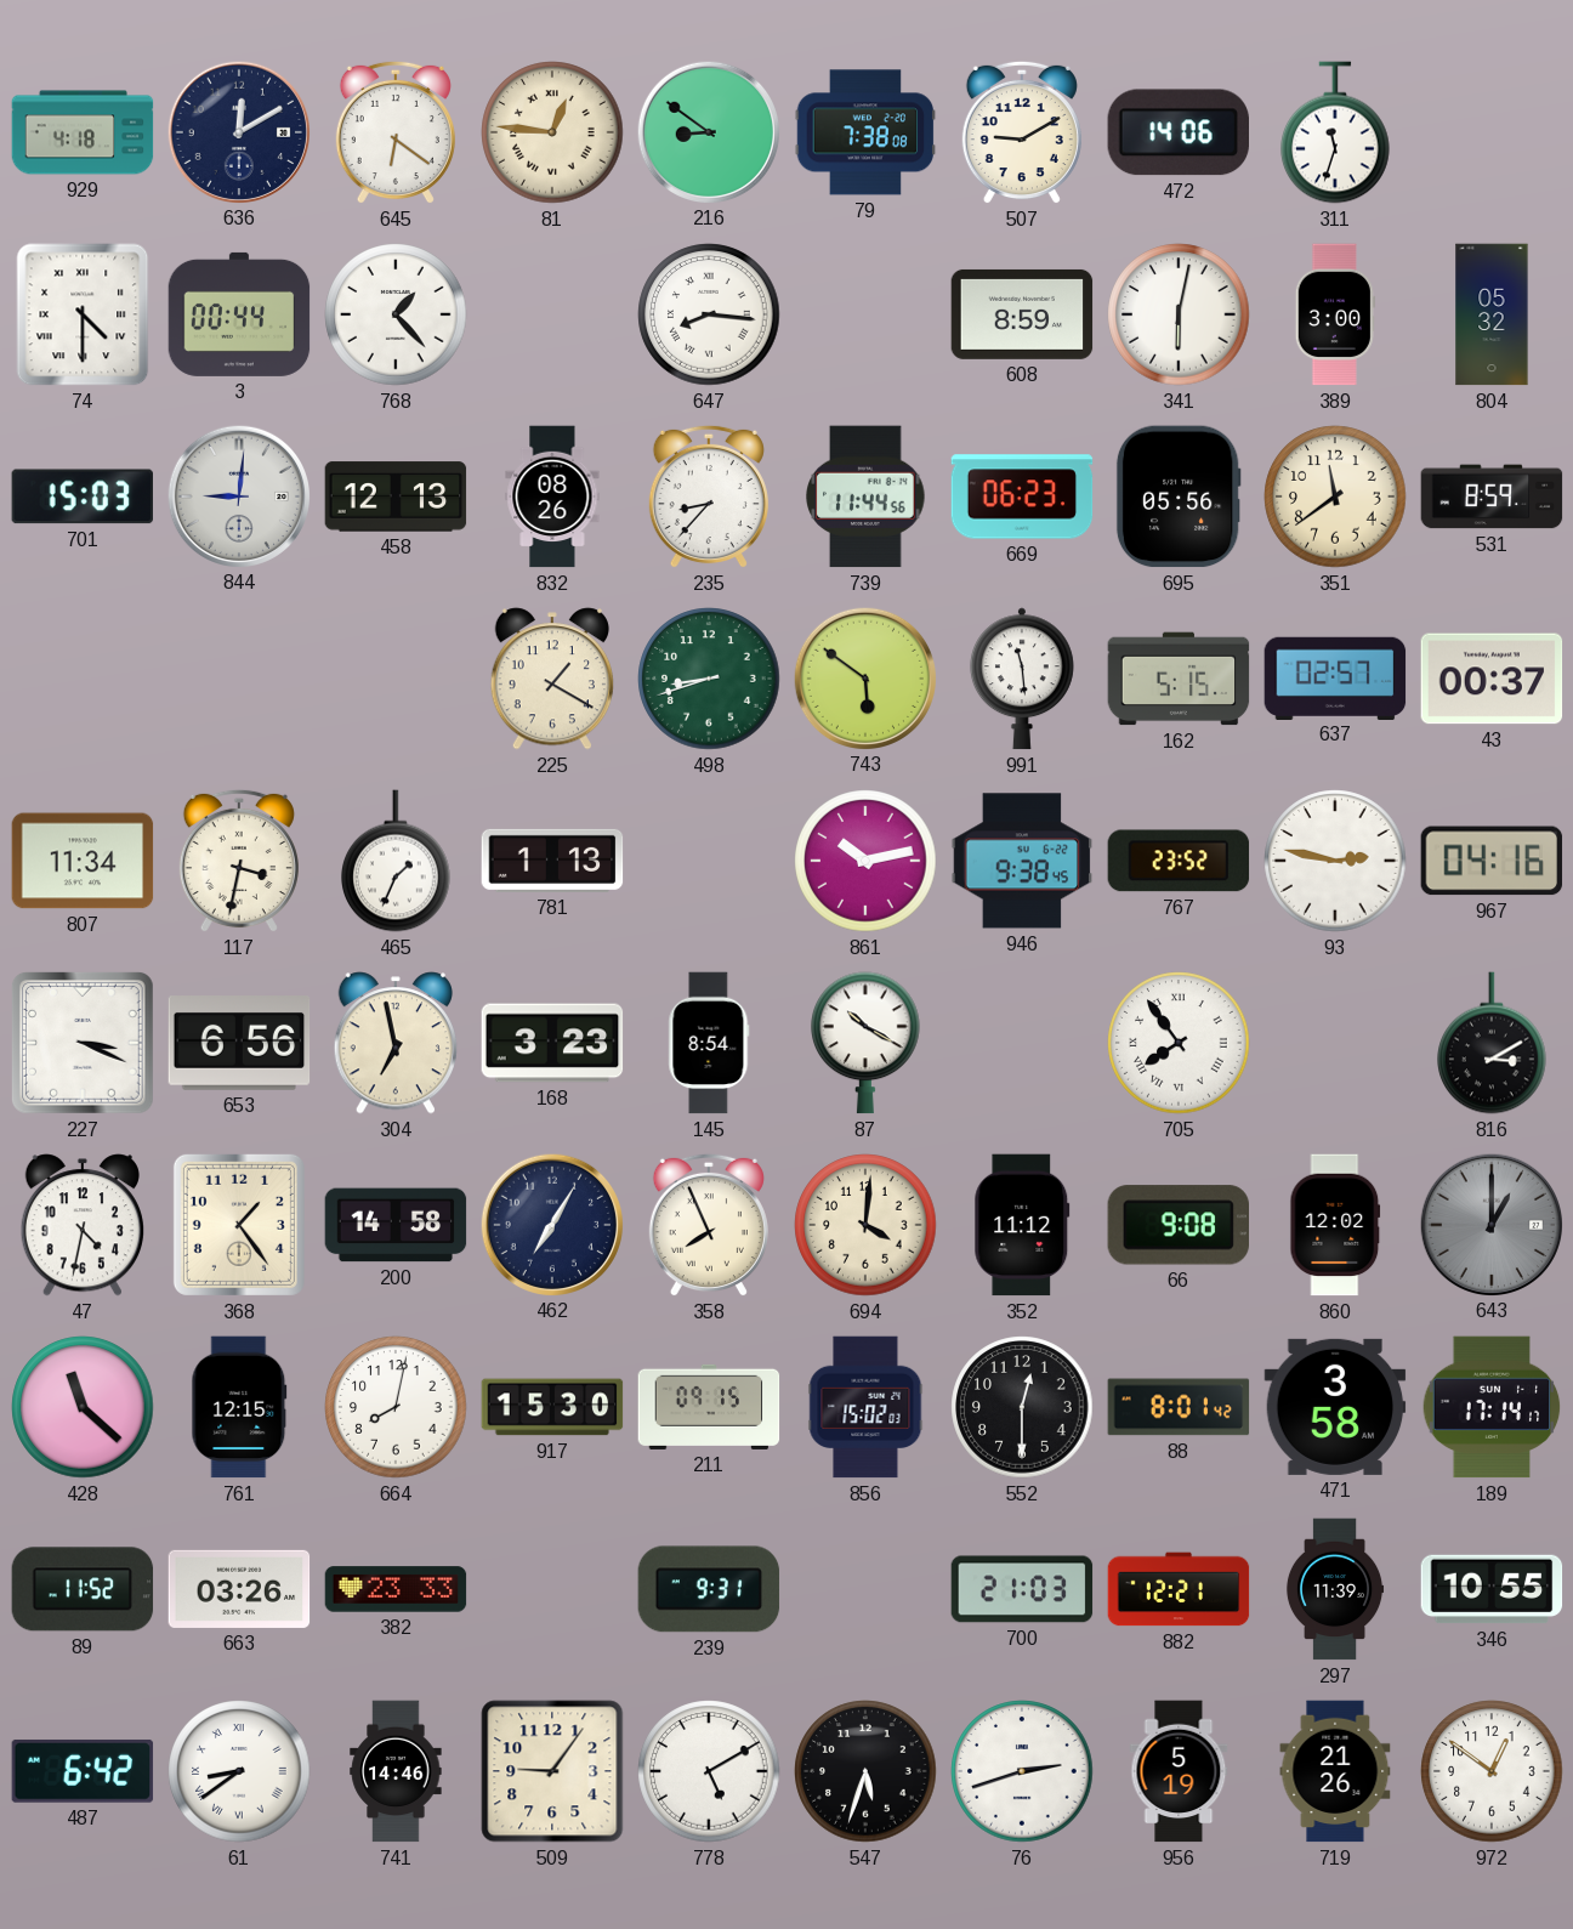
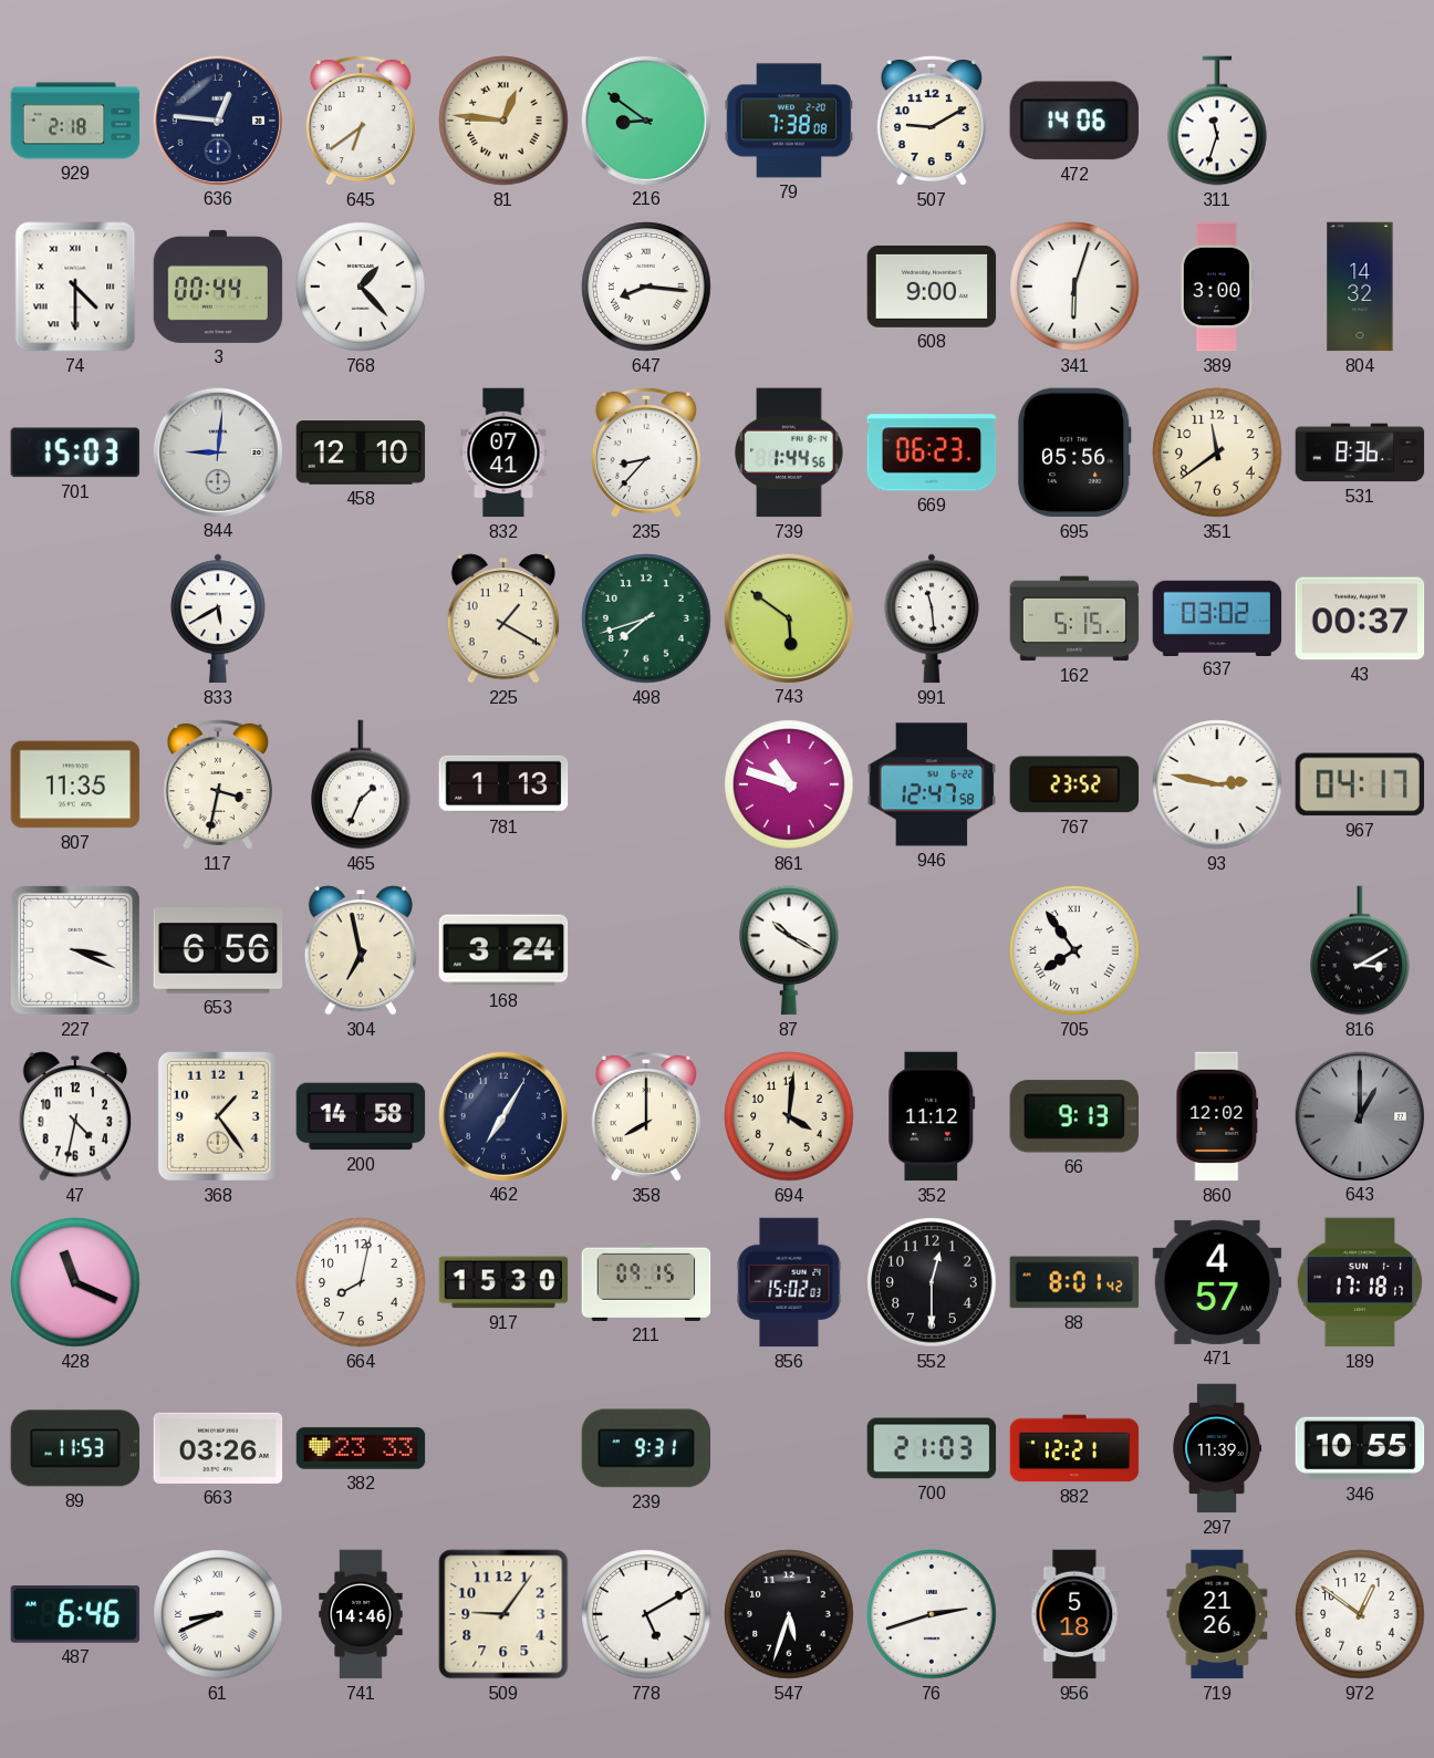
929: 4:18 -> 2:18 (75, 121)
636: 12:10 -> 12:46 (217, 119)
645: 6:21 -> 6:39 (361, 121)
608: 8:59 -> 9:00 (932, 287)
341: 6:02 -> 6:03 (1074, 287)
804: 05:32 -> 14:32 (1360, 287)
458: 12:13 -> 12:10 (361, 452)
832: 08:26 -> 07:41 (503, 452)
739: 11:44 -> 1:44 (789, 452)
531: 8:59 -> 8:36 (1360, 452)
833: none -> 5:40 (218, 618)
498: 8:42 -> 7:42 (646, 618)
637: 02:57 -> 03:02 (1217, 617)
807: 11:34 -> 11:35 (75, 784)
861: 10:13 -> 10:48 (789, 784)
946: 9:38 -> 12:47 (932, 784)
967: 04:16 -> 04:17 (1360, 784)
168: 3:23 -> 3:24 (503, 950)
145: 8:54 -> none (709, 1043)
358: 7:56 -> 8:00 (646, 1116)
66: 9:08 -> 9:13 (1073, 1116)
428: 11:22 -> 11:19 (75, 1282)
761: 12:15 -> none (239, 1407)
471: 3:58 -> 4:57 (1217, 1282)
189: 17:14 -> 17:18 (1360, 1282)
89: 11:52 -> 11:53 (75, 1448)
487: 6:42 -> 6:46 (75, 1614)
61: 8:39 -> 8:41 (218, 1614)
956: 5:19 -> 5:18 (1074, 1614)
